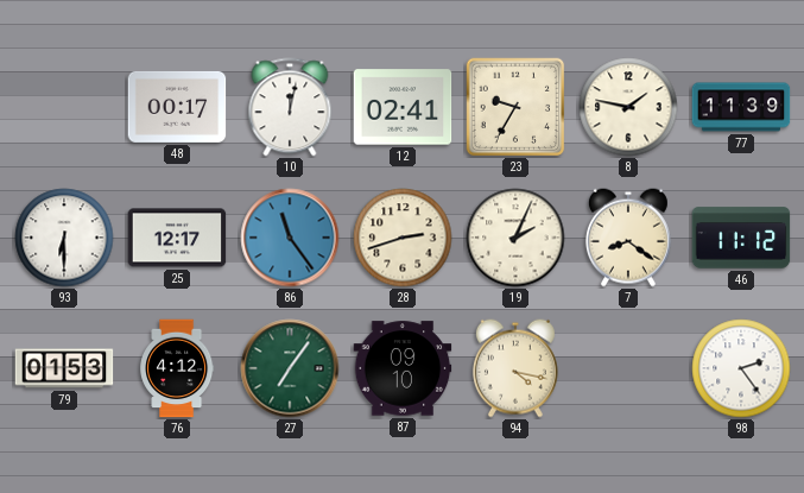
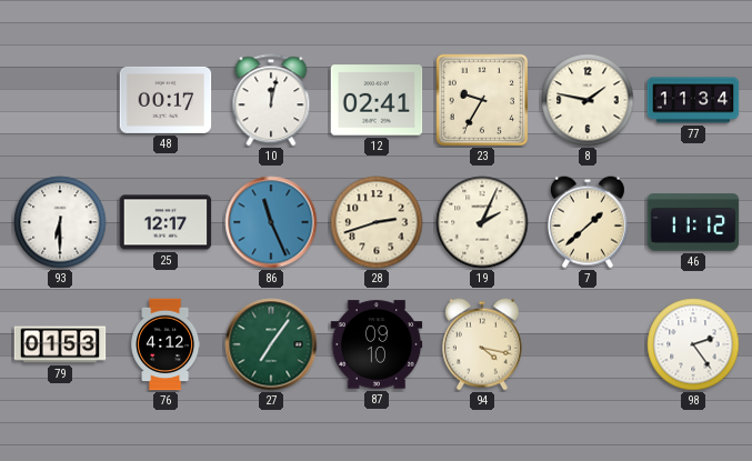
77: 11:39 -> 11:34 (693, 100)
86: 11:24 -> 11:26 (271, 222)
7: 8:21 -> 1:38 (588, 222)
